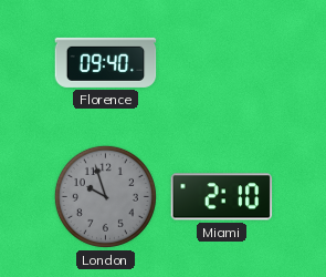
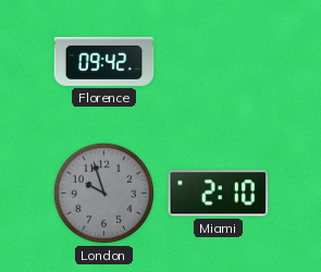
Florence: 09:40 -> 09:42 (104, 61)
